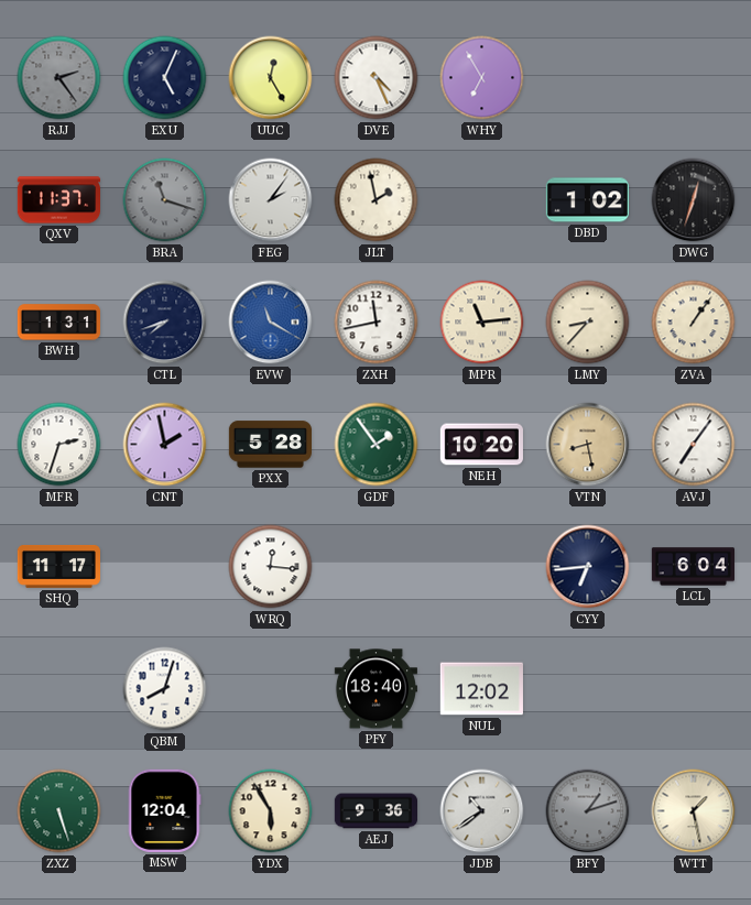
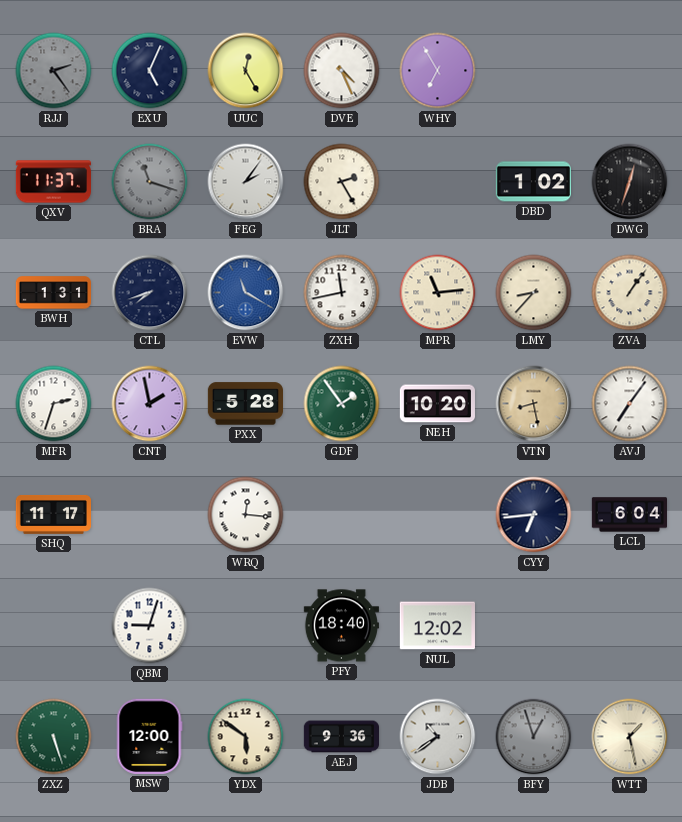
JLT: 1:58 -> 2:25 (342, 182)
QBM: 8:03 -> 9:03 (150, 626)
MSW: 12:04 -> 12:00 (149, 736)
YDX: 5:55 -> 5:51 (246, 737)
BFY: 1:12 -> 12:57 (534, 737)
